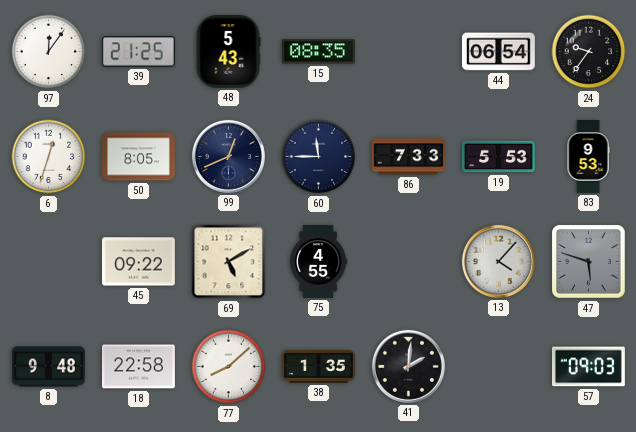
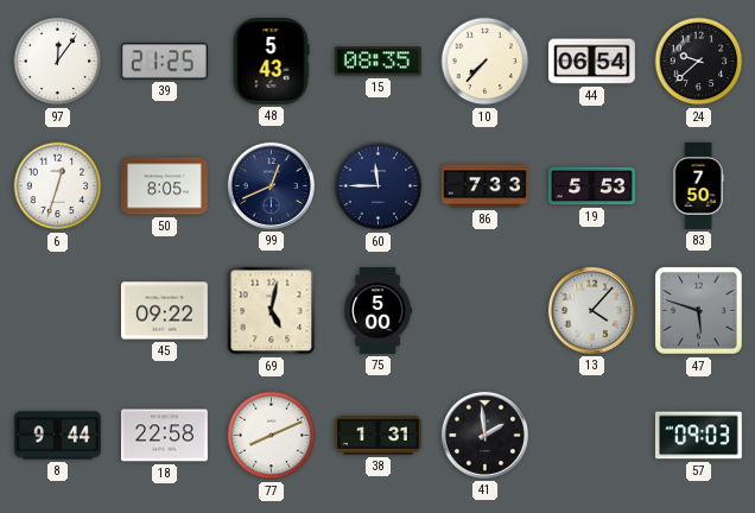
10: none -> 7:37 (486, 62)
24: 9:36 -> 9:38 (699, 62)
83: 9:53 -> 7:50 (698, 186)
69: 5:10 -> 5:02 (272, 311)
75: 4:55 -> 5:00 (379, 311)
8: 9:48 -> 9:44 (58, 436)
77: 8:08 -> 8:11 (272, 436)
38: 1:35 -> 1:31 (377, 435)
41: 2:01 -> 1:59 (484, 435)
